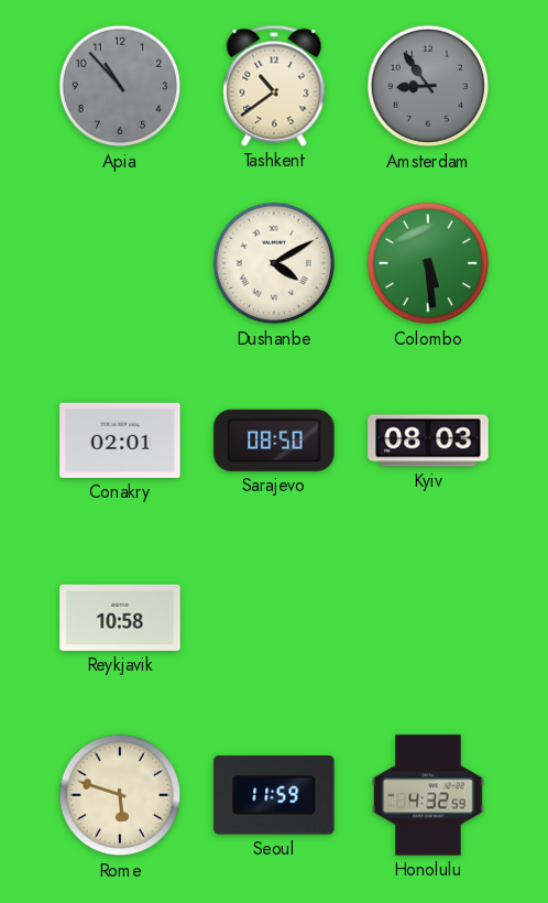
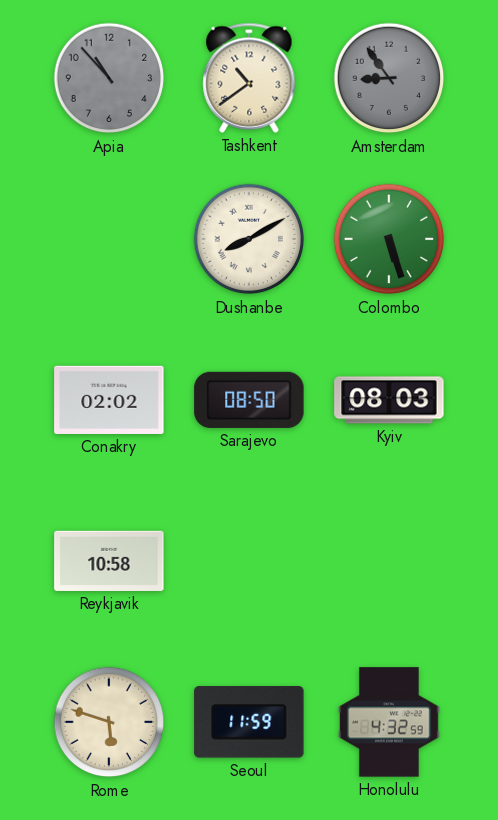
Dushanbe: 4:10 -> 8:10 (249, 239)
Colombo: 5:29 -> 5:27 (389, 239)
Conakry: 02:01 -> 02:02 (109, 400)
